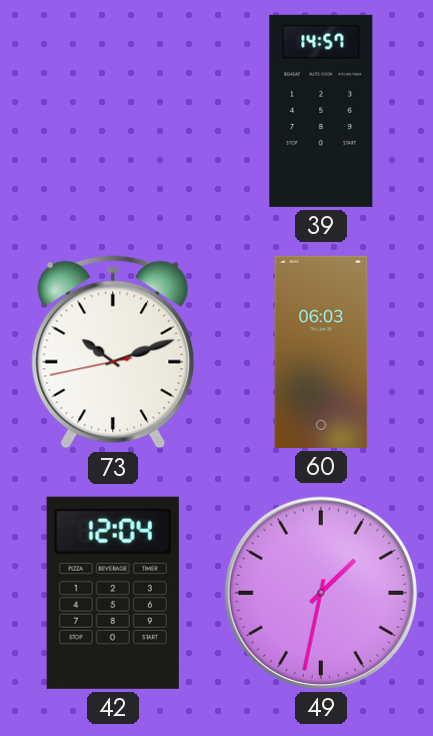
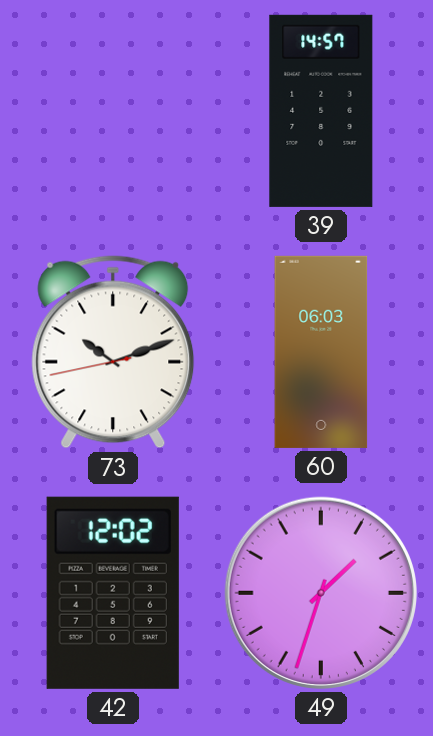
42: 12:04 -> 12:02 (113, 593)
49: 1:32 -> 1:33 (321, 593)
